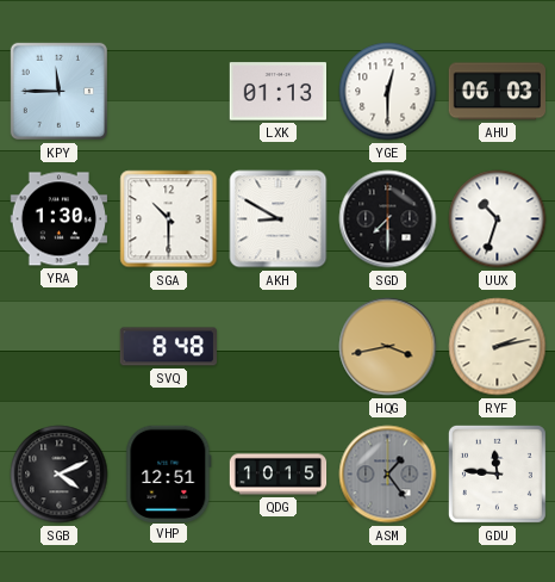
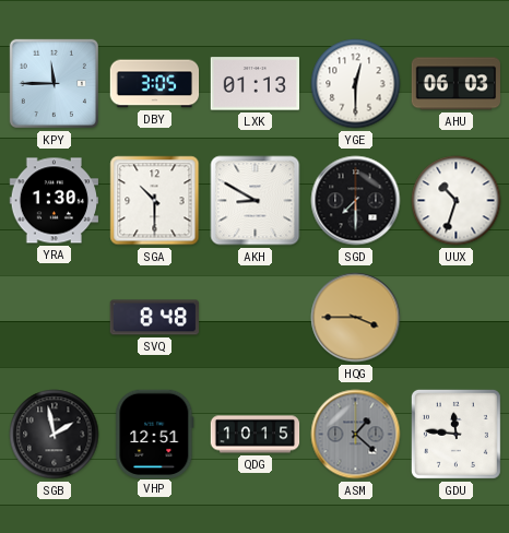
DBY: none -> 3:05 (155, 84)
HQG: 3:43 -> 3:45 (356, 318)
RYF: 2:13 -> none (498, 347)
SGB: 4:11 -> 1:58 (55, 435)
ASM: 1:24 -> 1:22 (356, 435)
